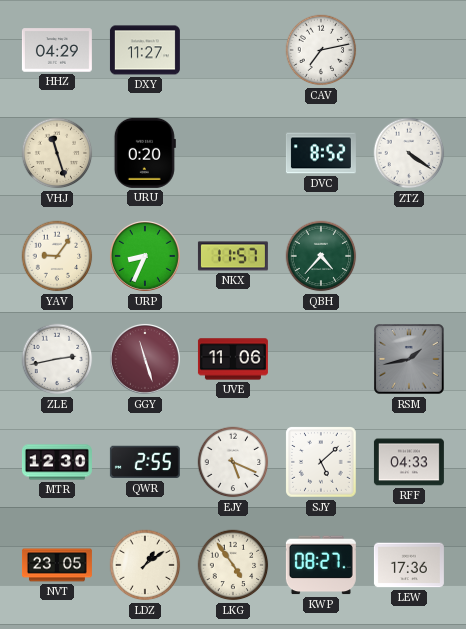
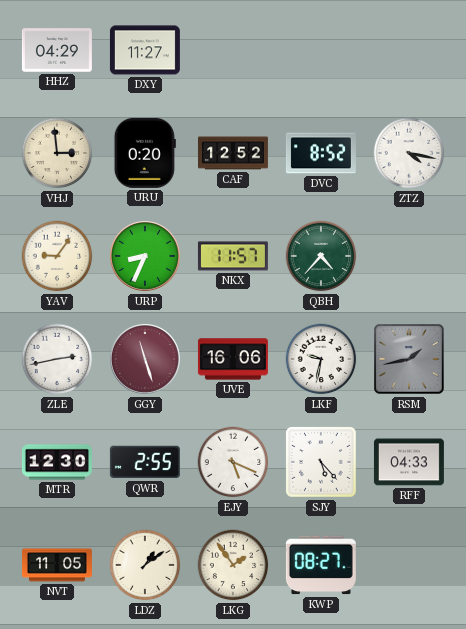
CAV: 7:13 -> none (321, 50)
VHJ: 11:27 -> 2:59 (57, 153)
CAF: none -> 12:52 (233, 153)
ZTZ: 4:21 -> 4:17 (409, 153)
UVE: 11:06 -> 16:06 (233, 359)
LKF: none -> 9:32 (321, 359)
SJY: 5:08 -> 5:23 (322, 463)
NVT: 23:05 -> 11:05 (57, 565)
LKG: 4:54 -> 1:54 (233, 565)
LEW: 17:36 -> none (409, 565)
